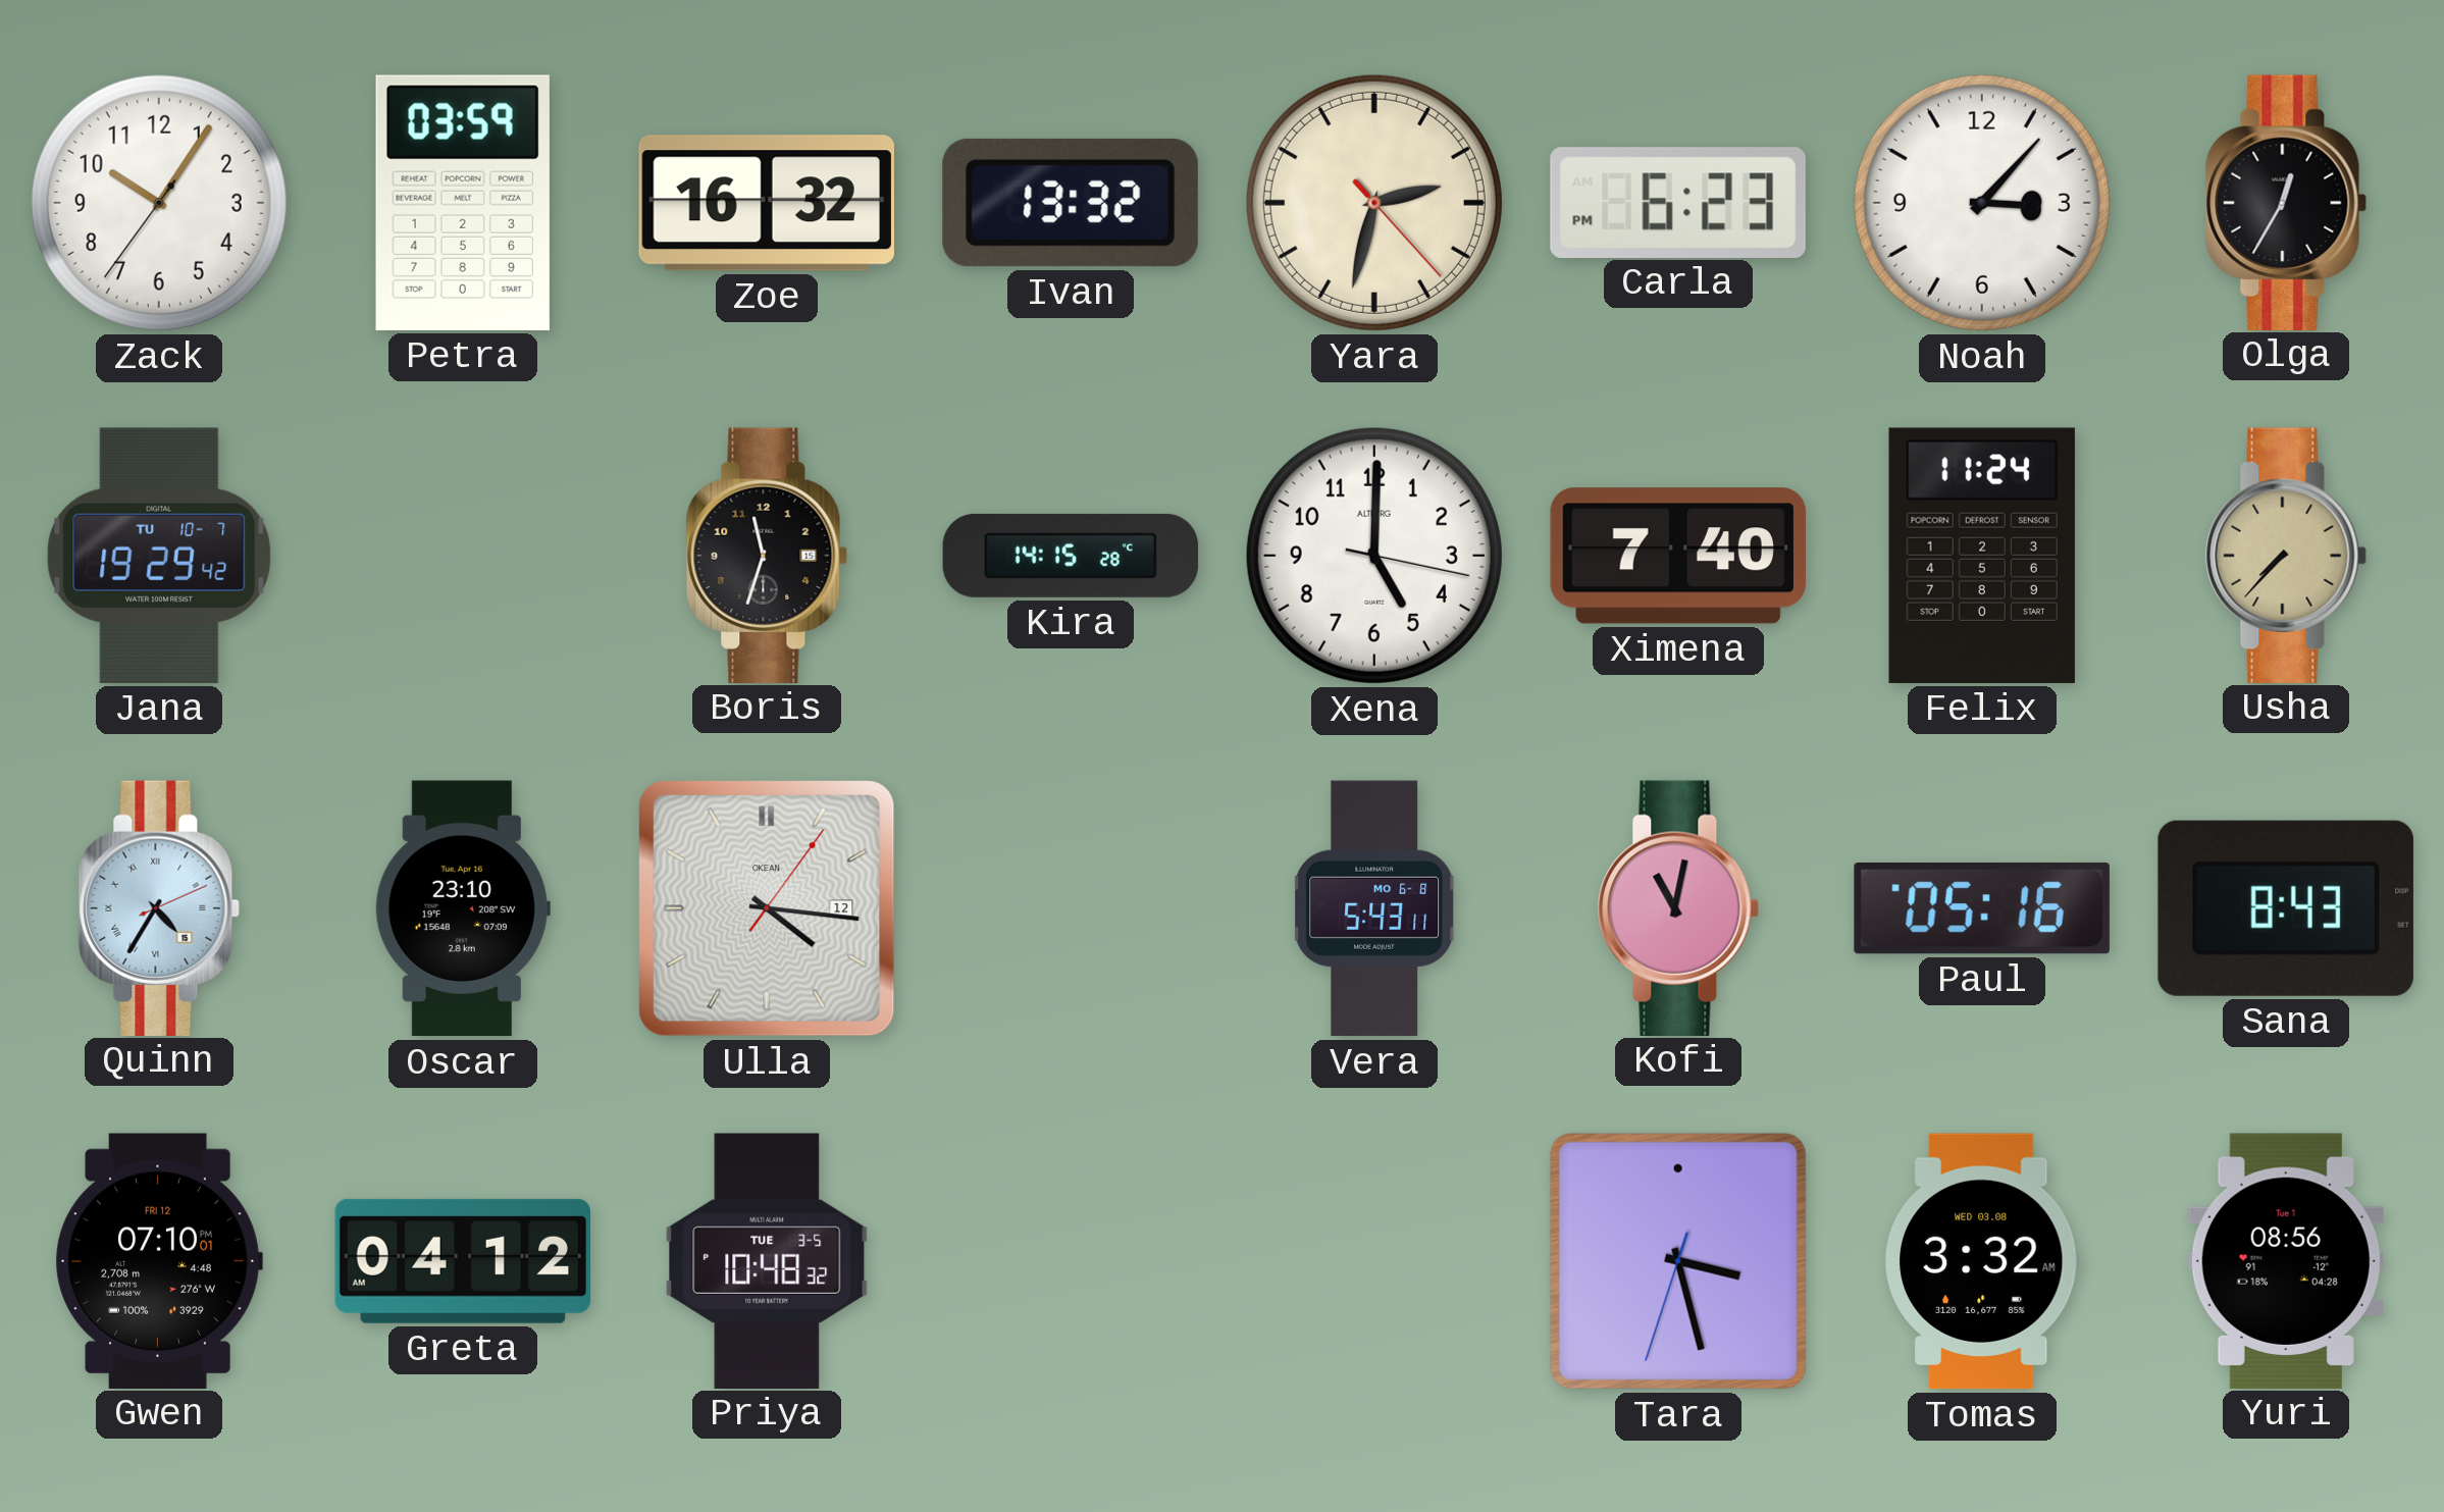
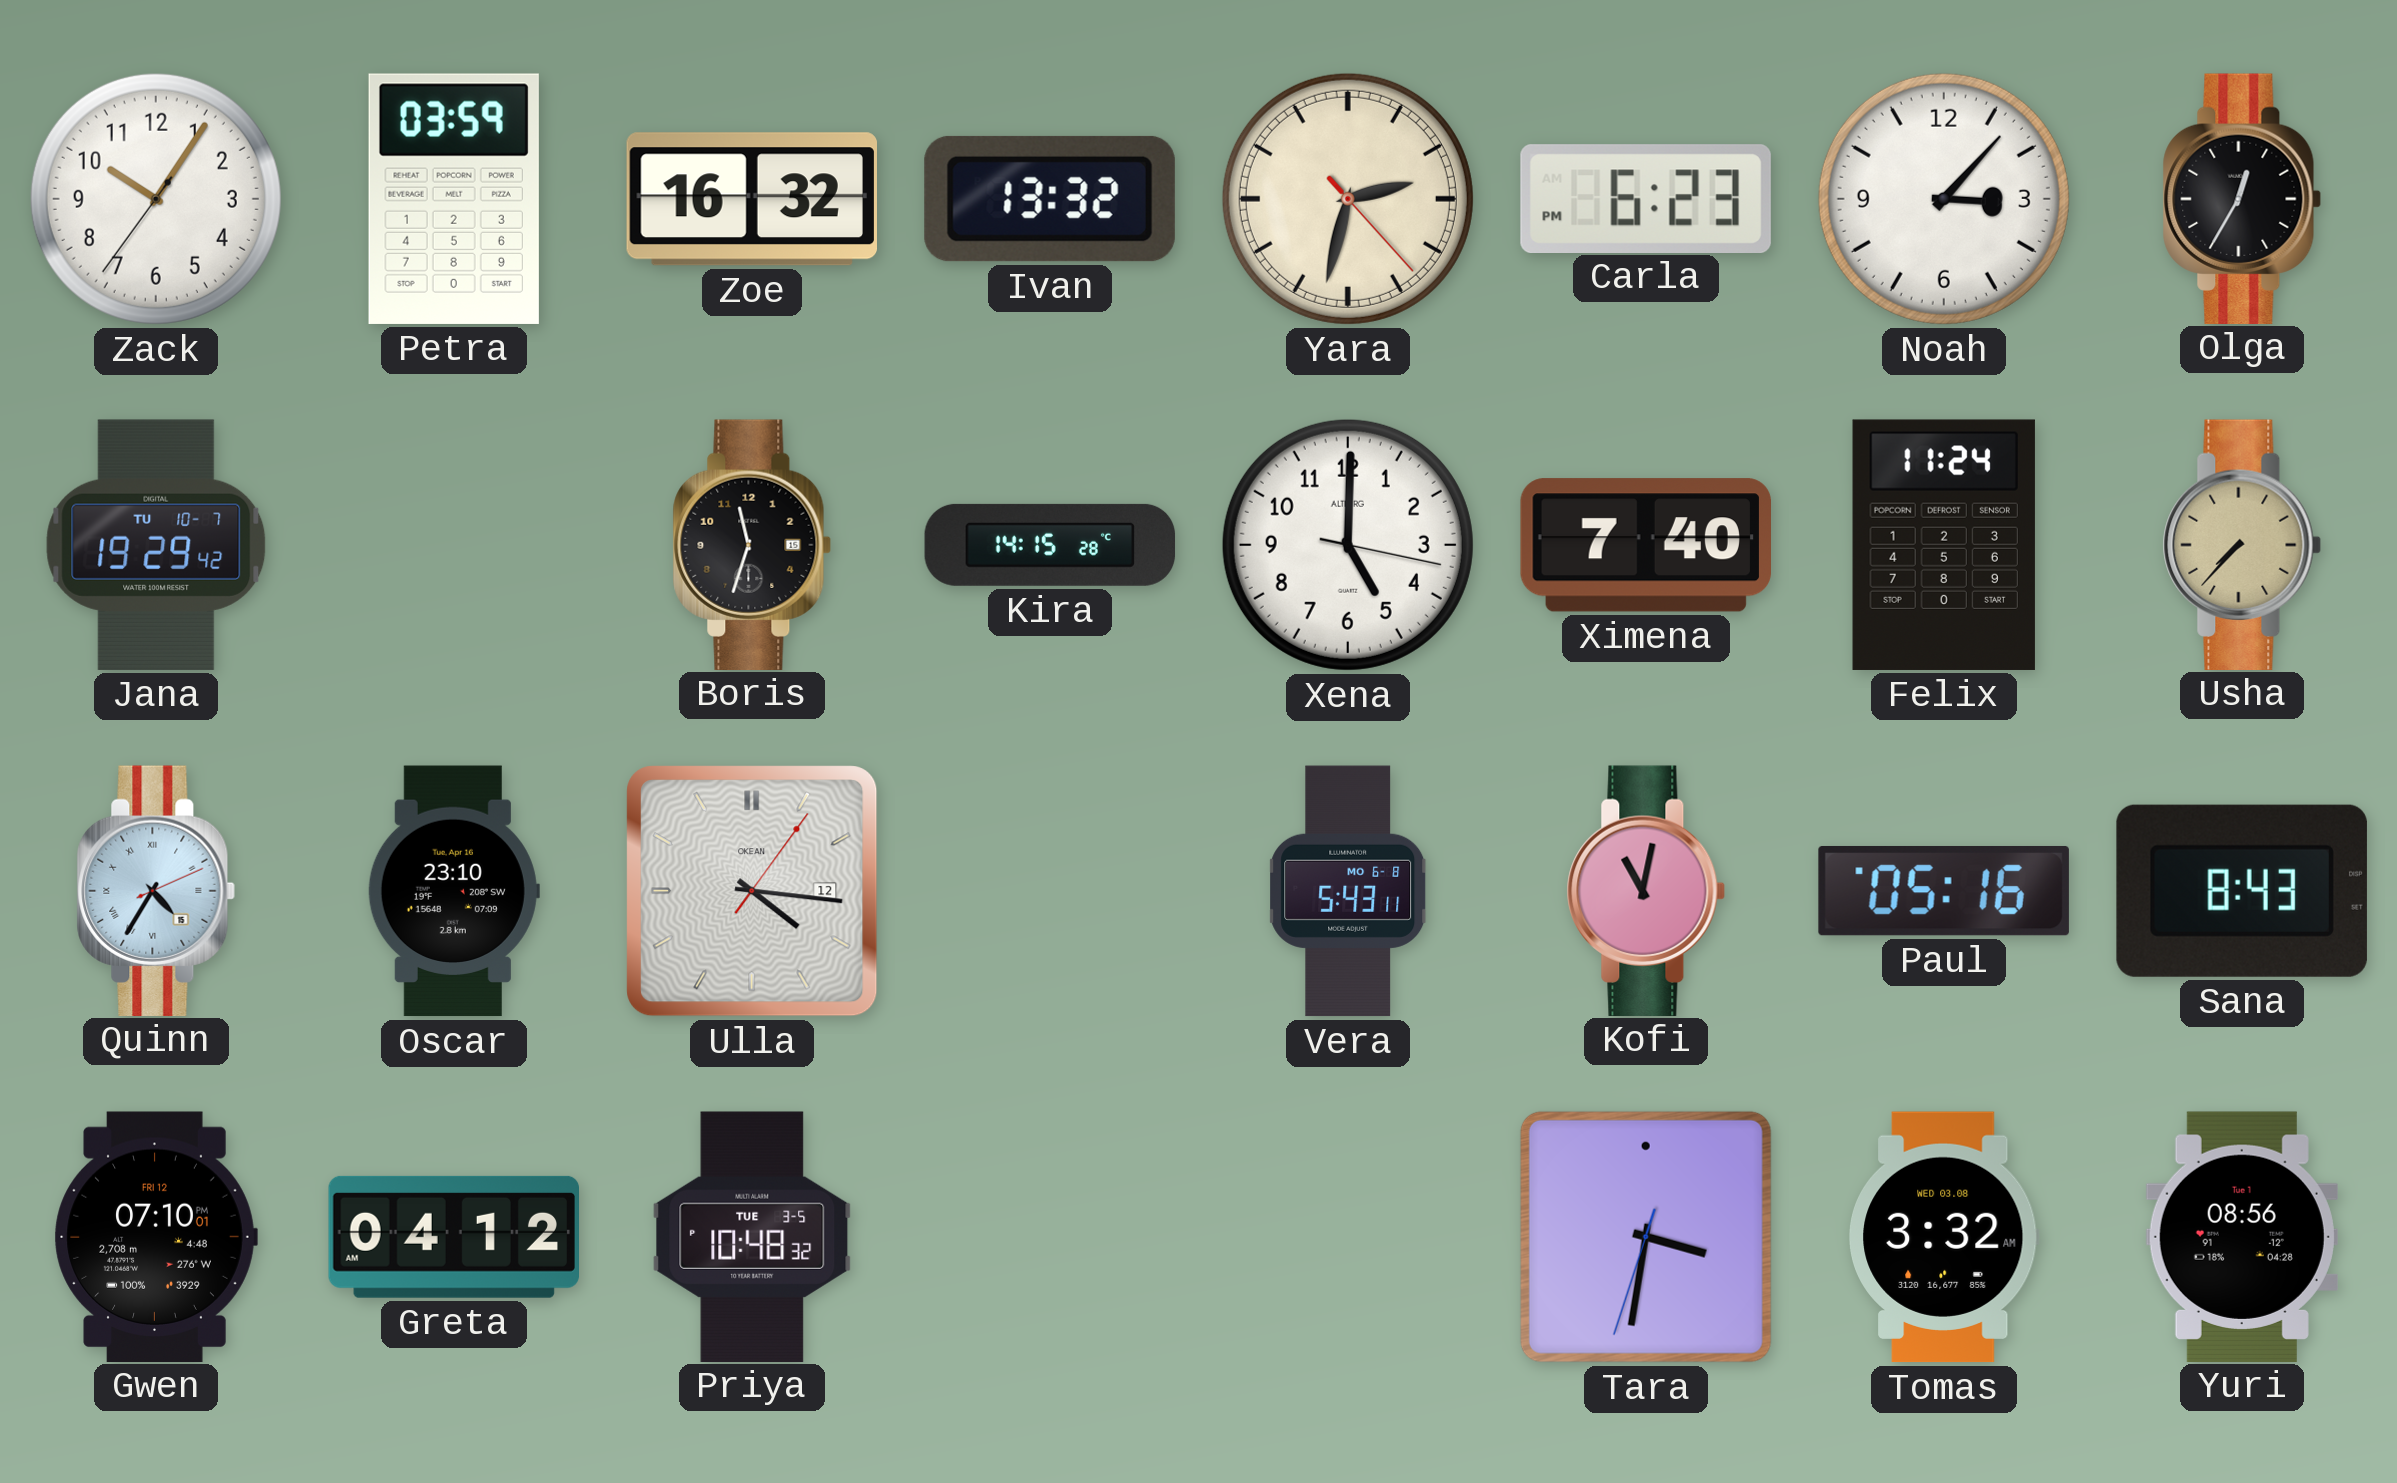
Tara: 3:27 -> 3:31 (1646, 1237)
